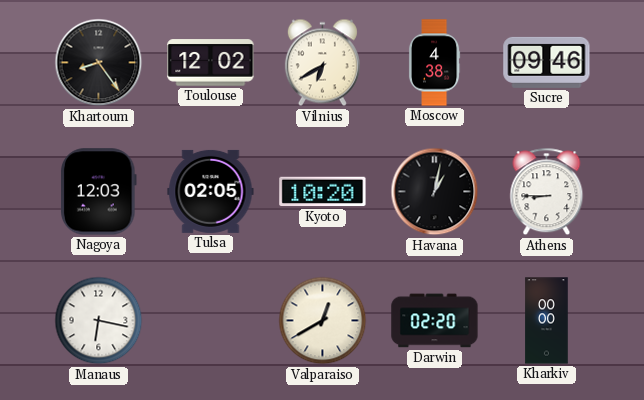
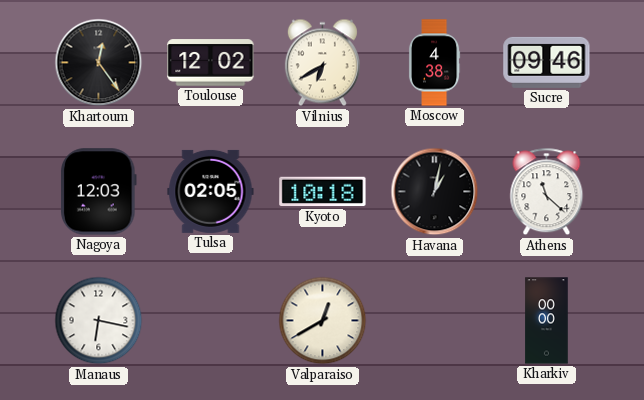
Khartoum: 8:24 -> 12:24 (99, 63)
Kyoto: 10:20 -> 10:18 (323, 192)
Athens: 8:45 -> 11:22 (547, 192)
Darwin: 02:20 -> none (435, 321)
